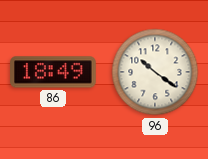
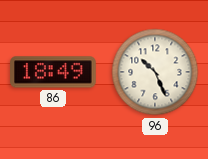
96: 10:21 -> 10:26 (155, 72)
